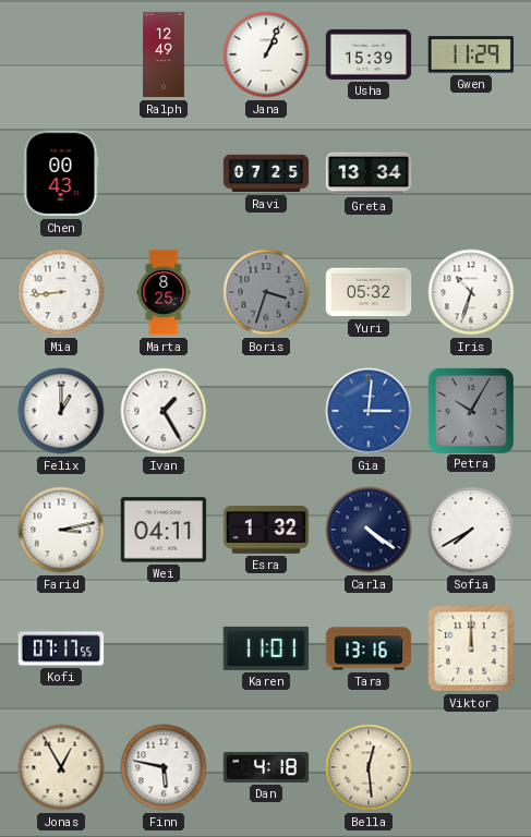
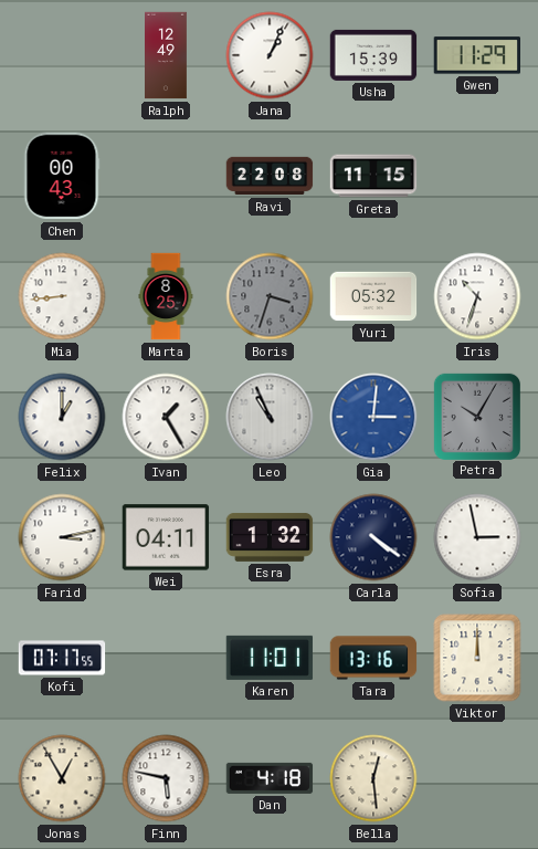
Ravi: 07:25 -> 22:08 (270, 176)
Greta: 13:34 -> 11:15 (373, 176)
Leo: none -> 10:56 (270, 417)
Sofia: 7:40 -> 2:58 (477, 537)
